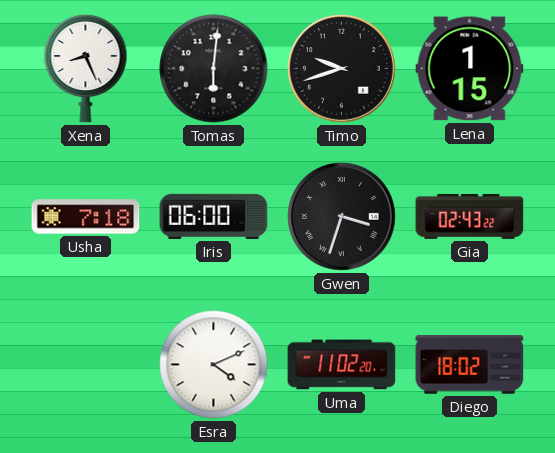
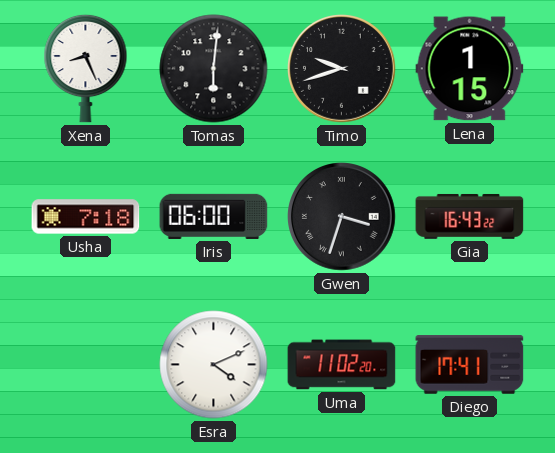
Gia: 02:43 -> 16:43 (470, 217)
Diego: 18:02 -> 17:41 (470, 365)
